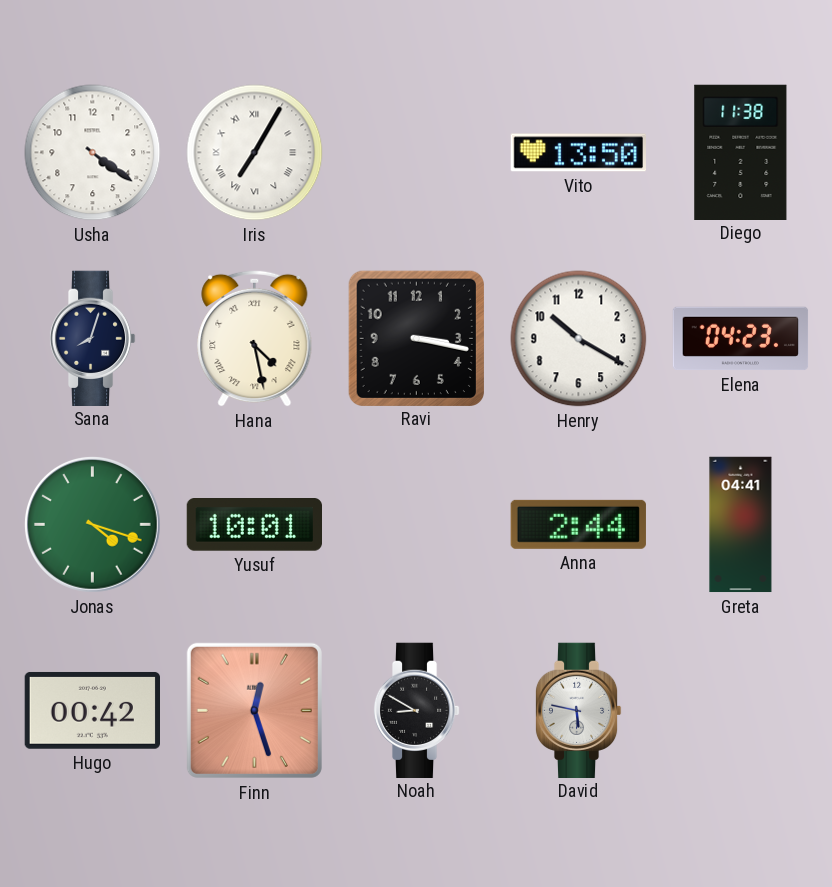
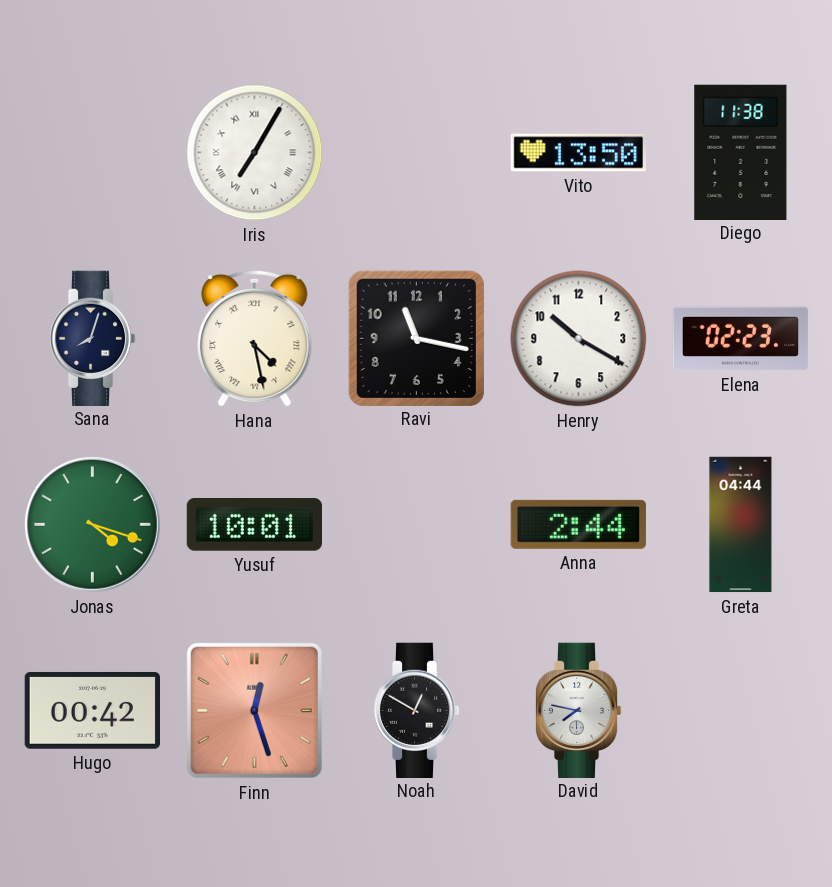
Usha: 4:21 -> none (93, 153)
Ravi: 3:17 -> 11:17 (416, 338)
Elena: 04:23 -> 02:23 (741, 339)
Greta: 04:41 -> 04:44 (741, 525)
Noah: 8:50 -> 12:50 (416, 710)
David: 5:47 -> 7:47 (578, 710)
